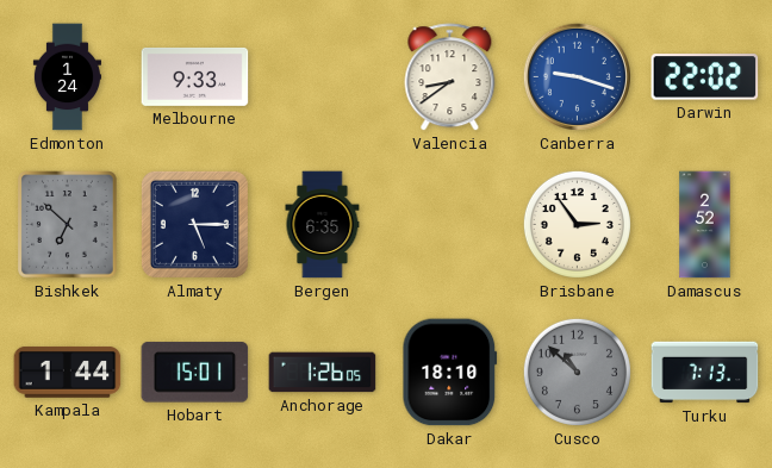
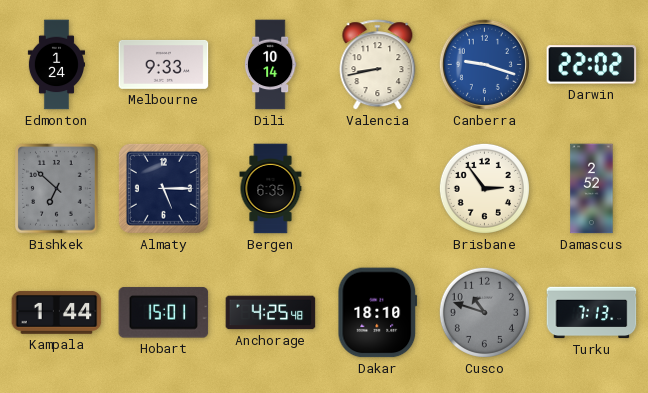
Dili: none -> 10:14 (270, 65)
Valencia: 8:39 -> 8:43 (378, 65)
Anchorage: 1:26 -> 4:25 (271, 313)
Cusco: 10:52 -> 10:48 (484, 312)
